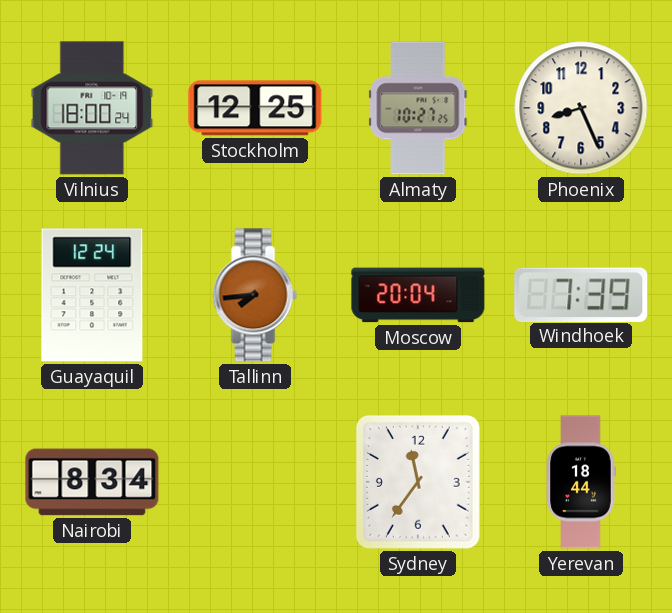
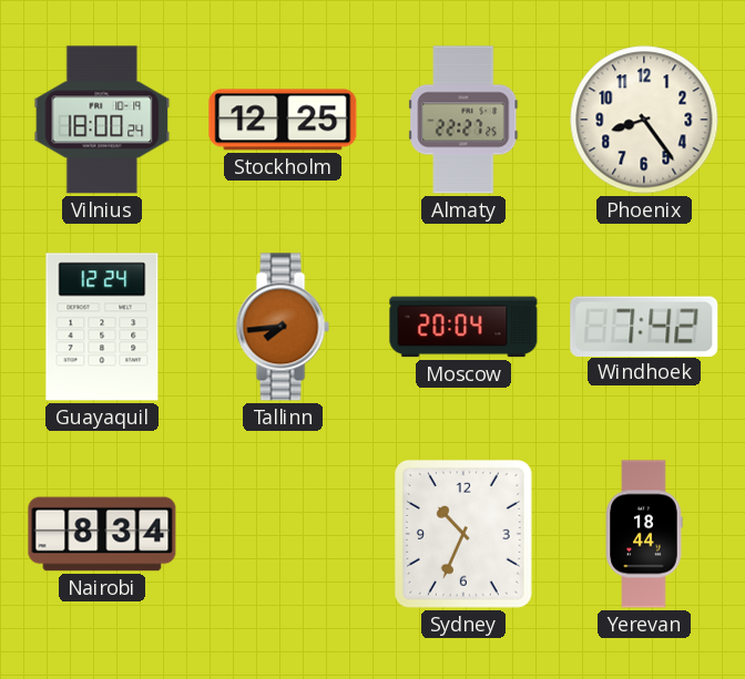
Almaty: 10:27 -> 22:27 (463, 120)
Phoenix: 8:26 -> 8:24 (644, 120)
Windhoek: 7:39 -> 7:42 (644, 326)
Sydney: 11:36 -> 10:34 (463, 534)
